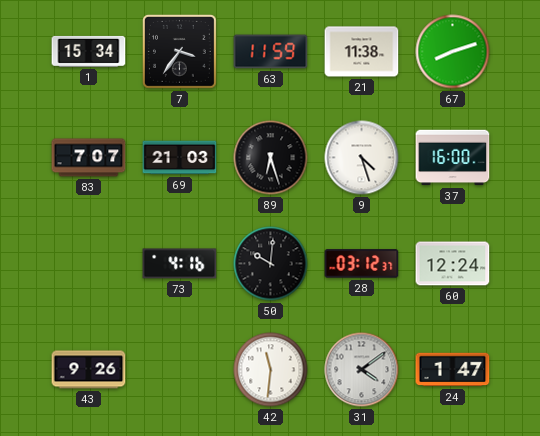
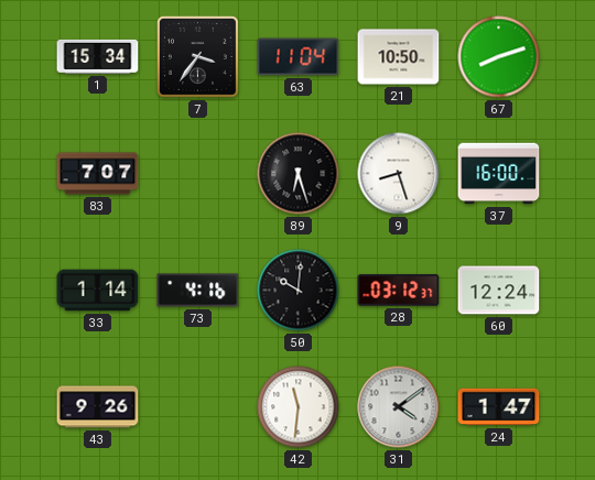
63: 11:59 -> 11:04 (299, 57)
21: 11:38 -> 10:50 (399, 57)
69: 21:03 -> none (180, 158)
9: 4:27 -> 8:27 (399, 174)
33: none -> 1:14 (98, 291)
